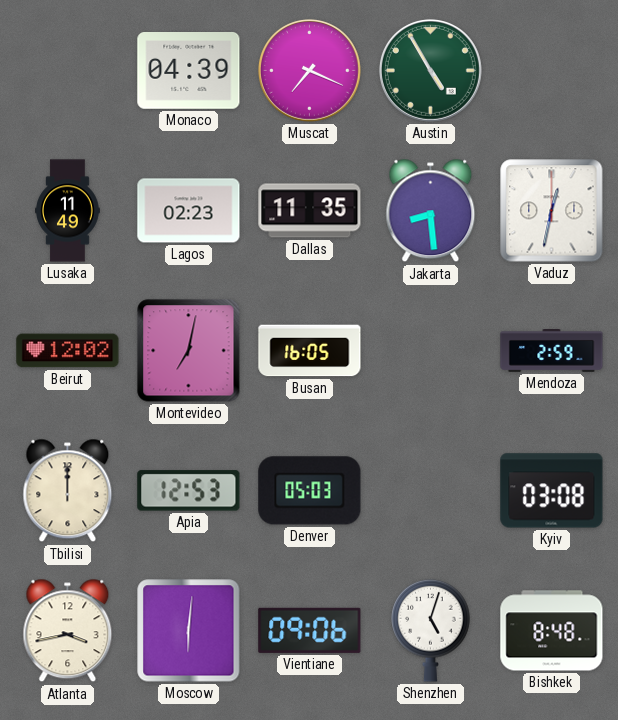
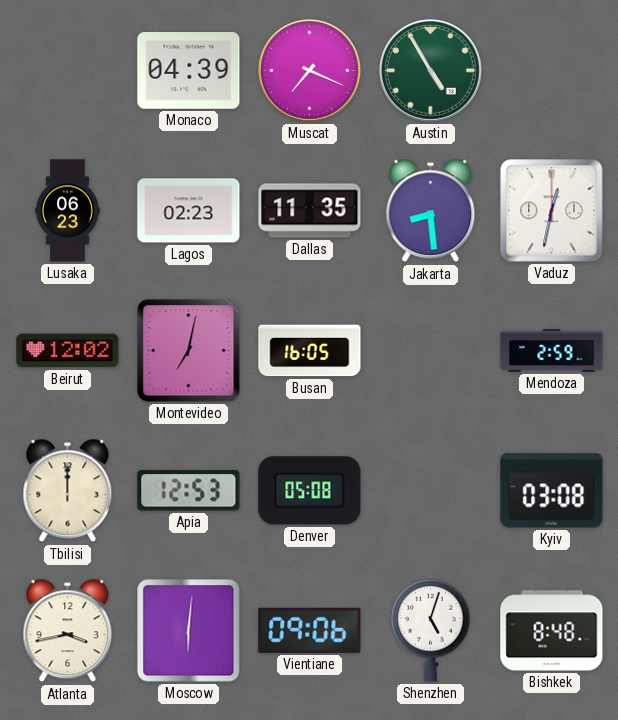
Lusaka: 11:49 -> 06:23 (68, 211)
Denver: 05:03 -> 05:08 (310, 491)
